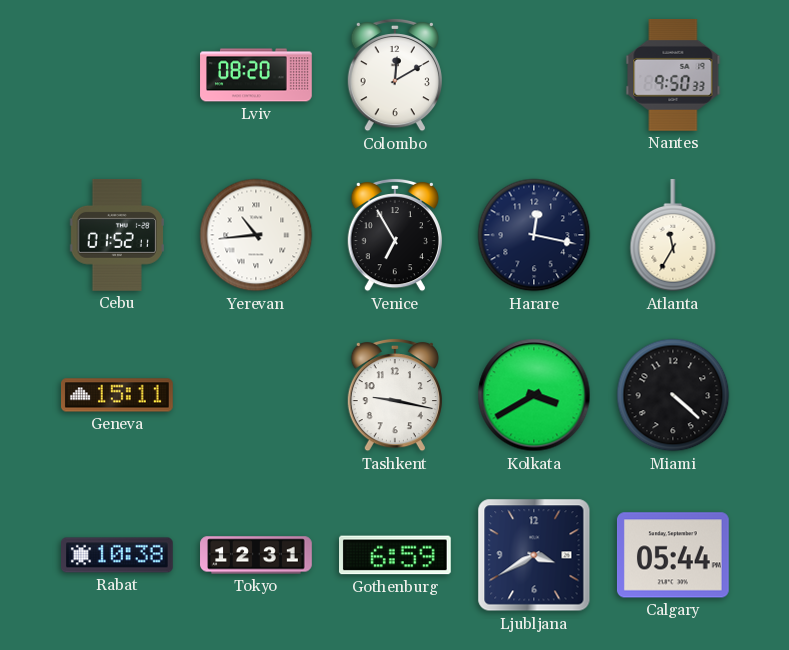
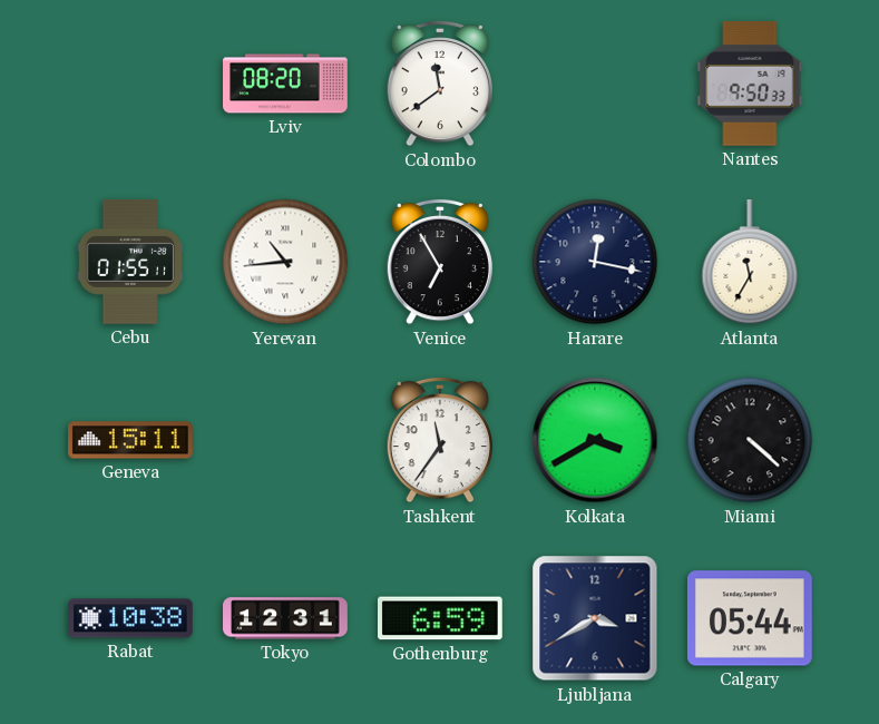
Colombo: 12:10 -> 11:39 (440, 84)
Cebu: 01:52 -> 01:55 (129, 263)
Tashkent: 9:17 -> 11:36 (440, 440)
